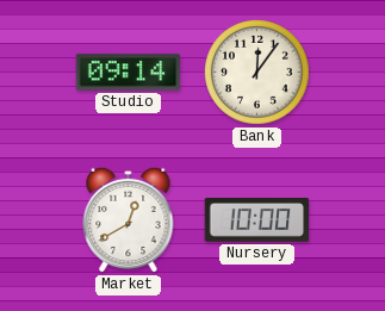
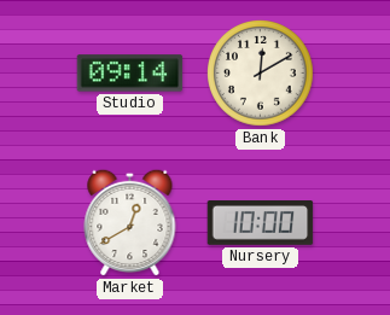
Bank: 12:06 -> 12:10 (261, 74)
